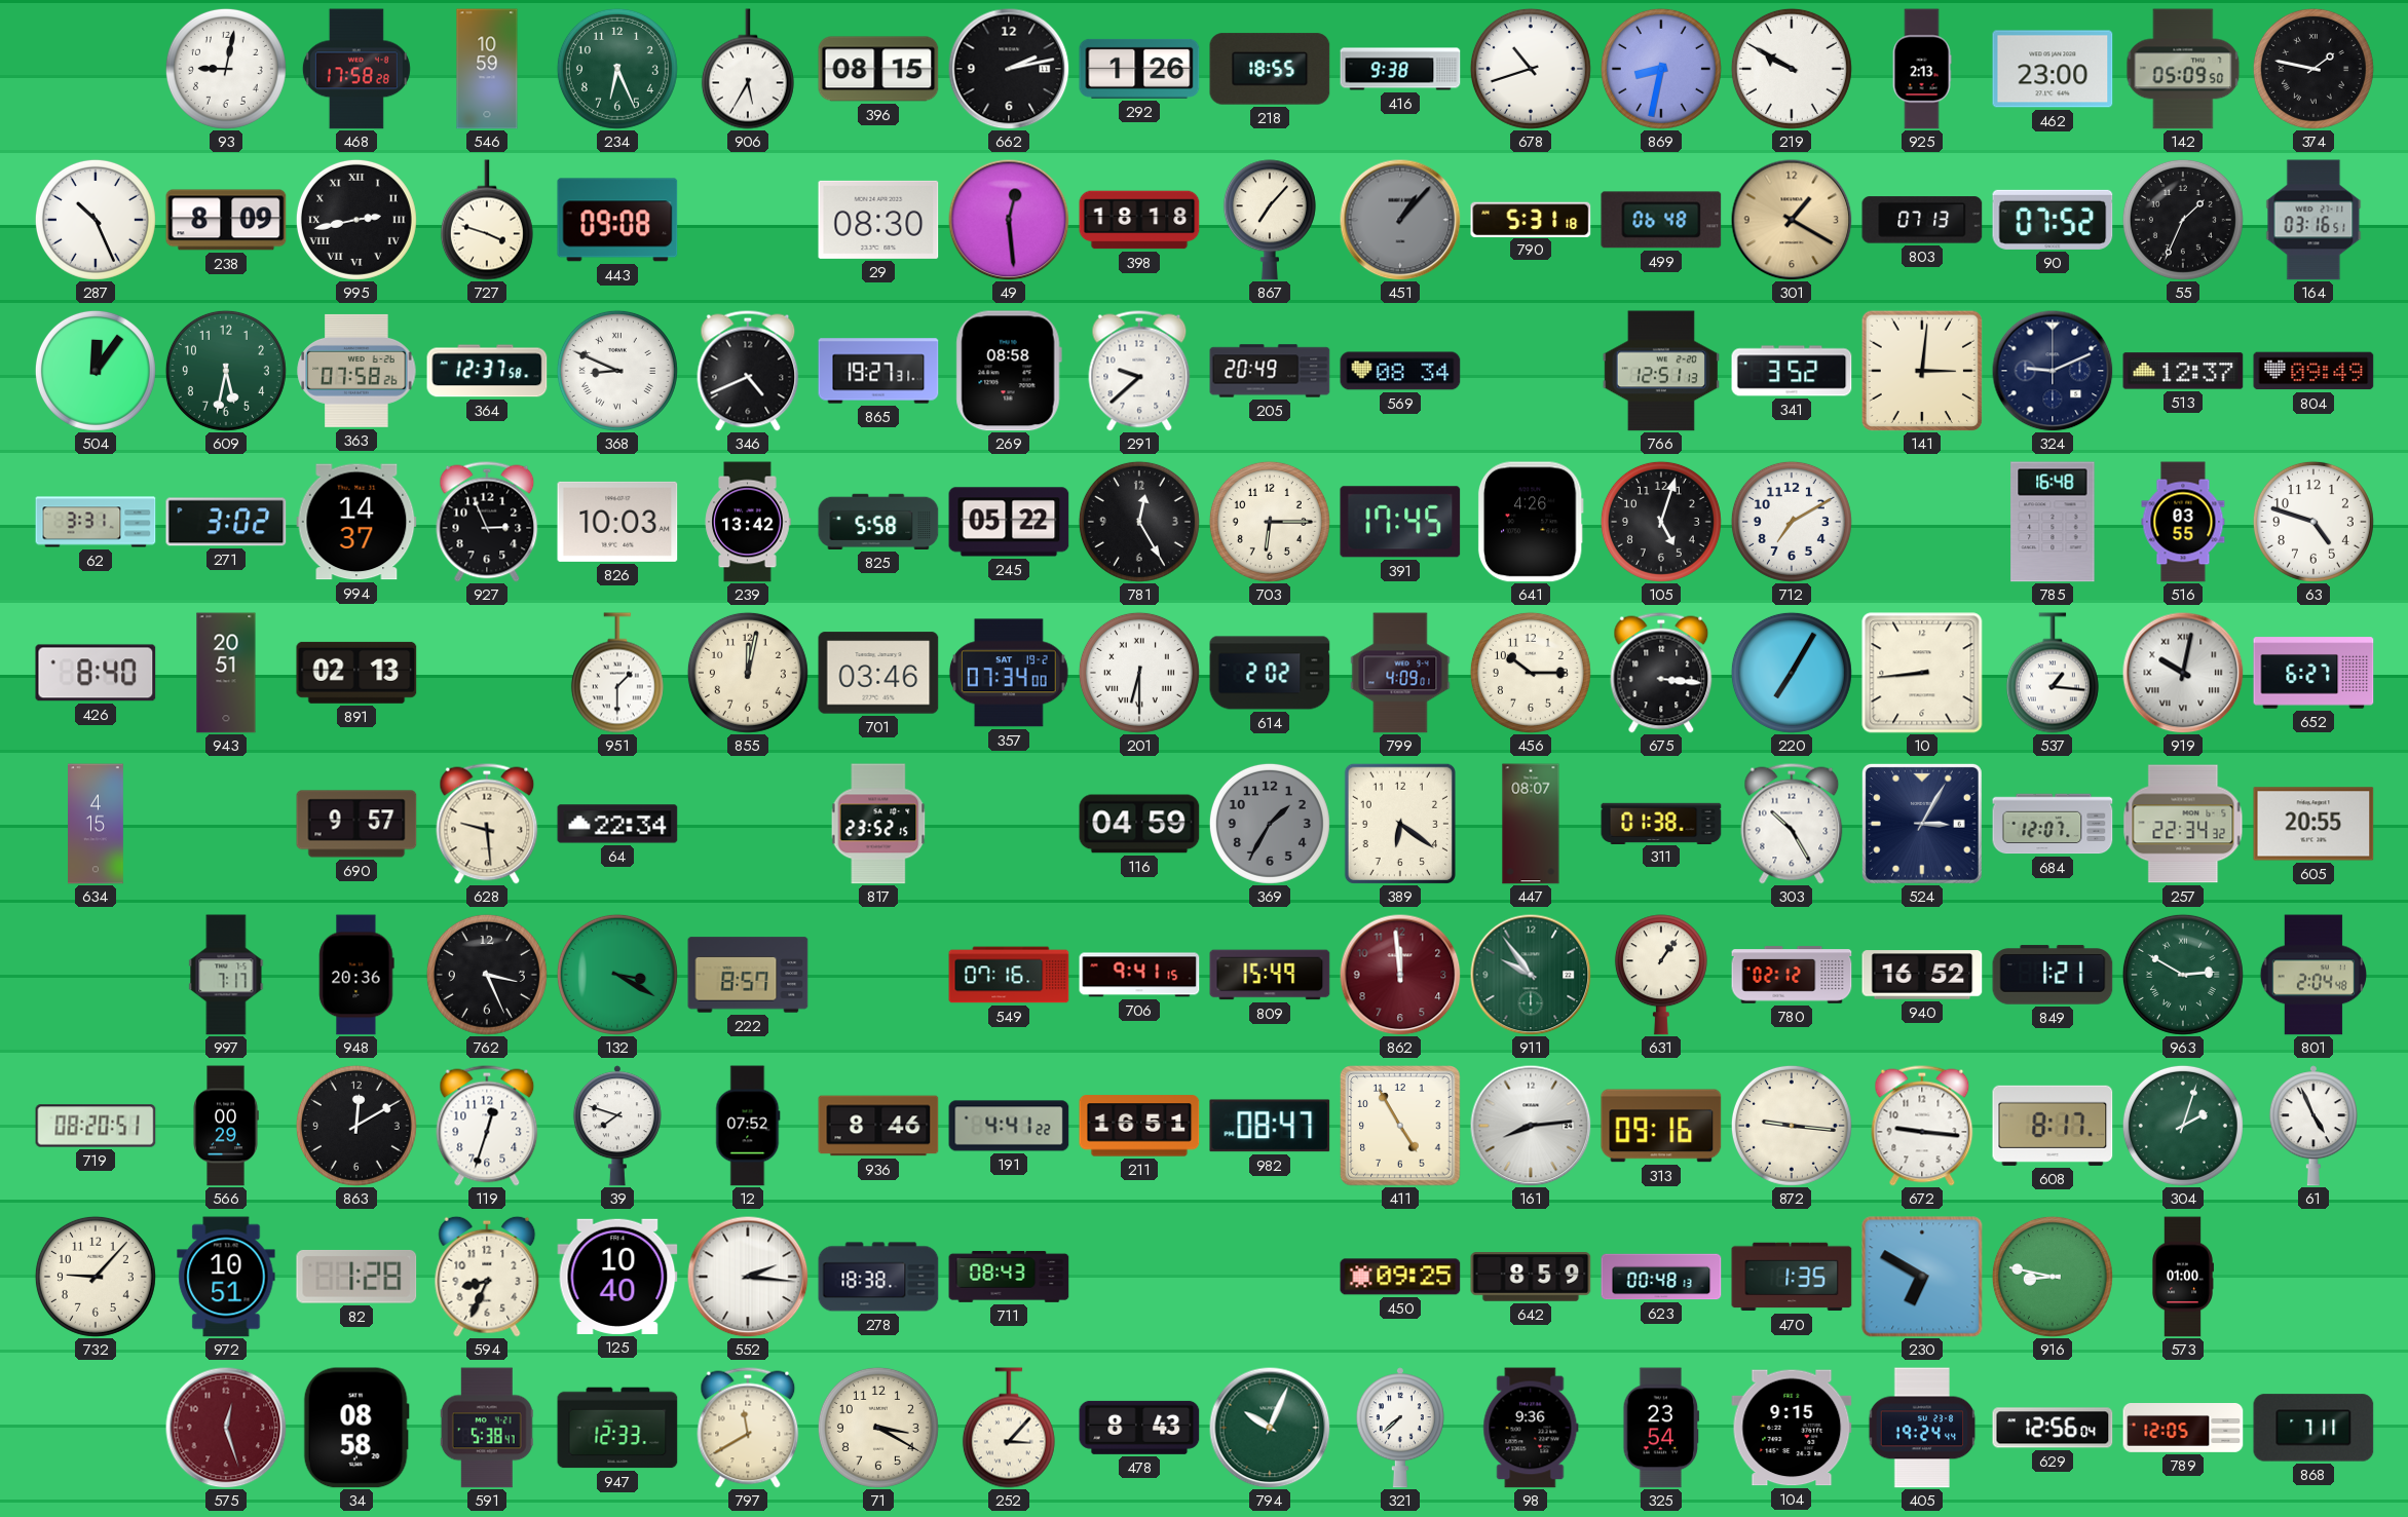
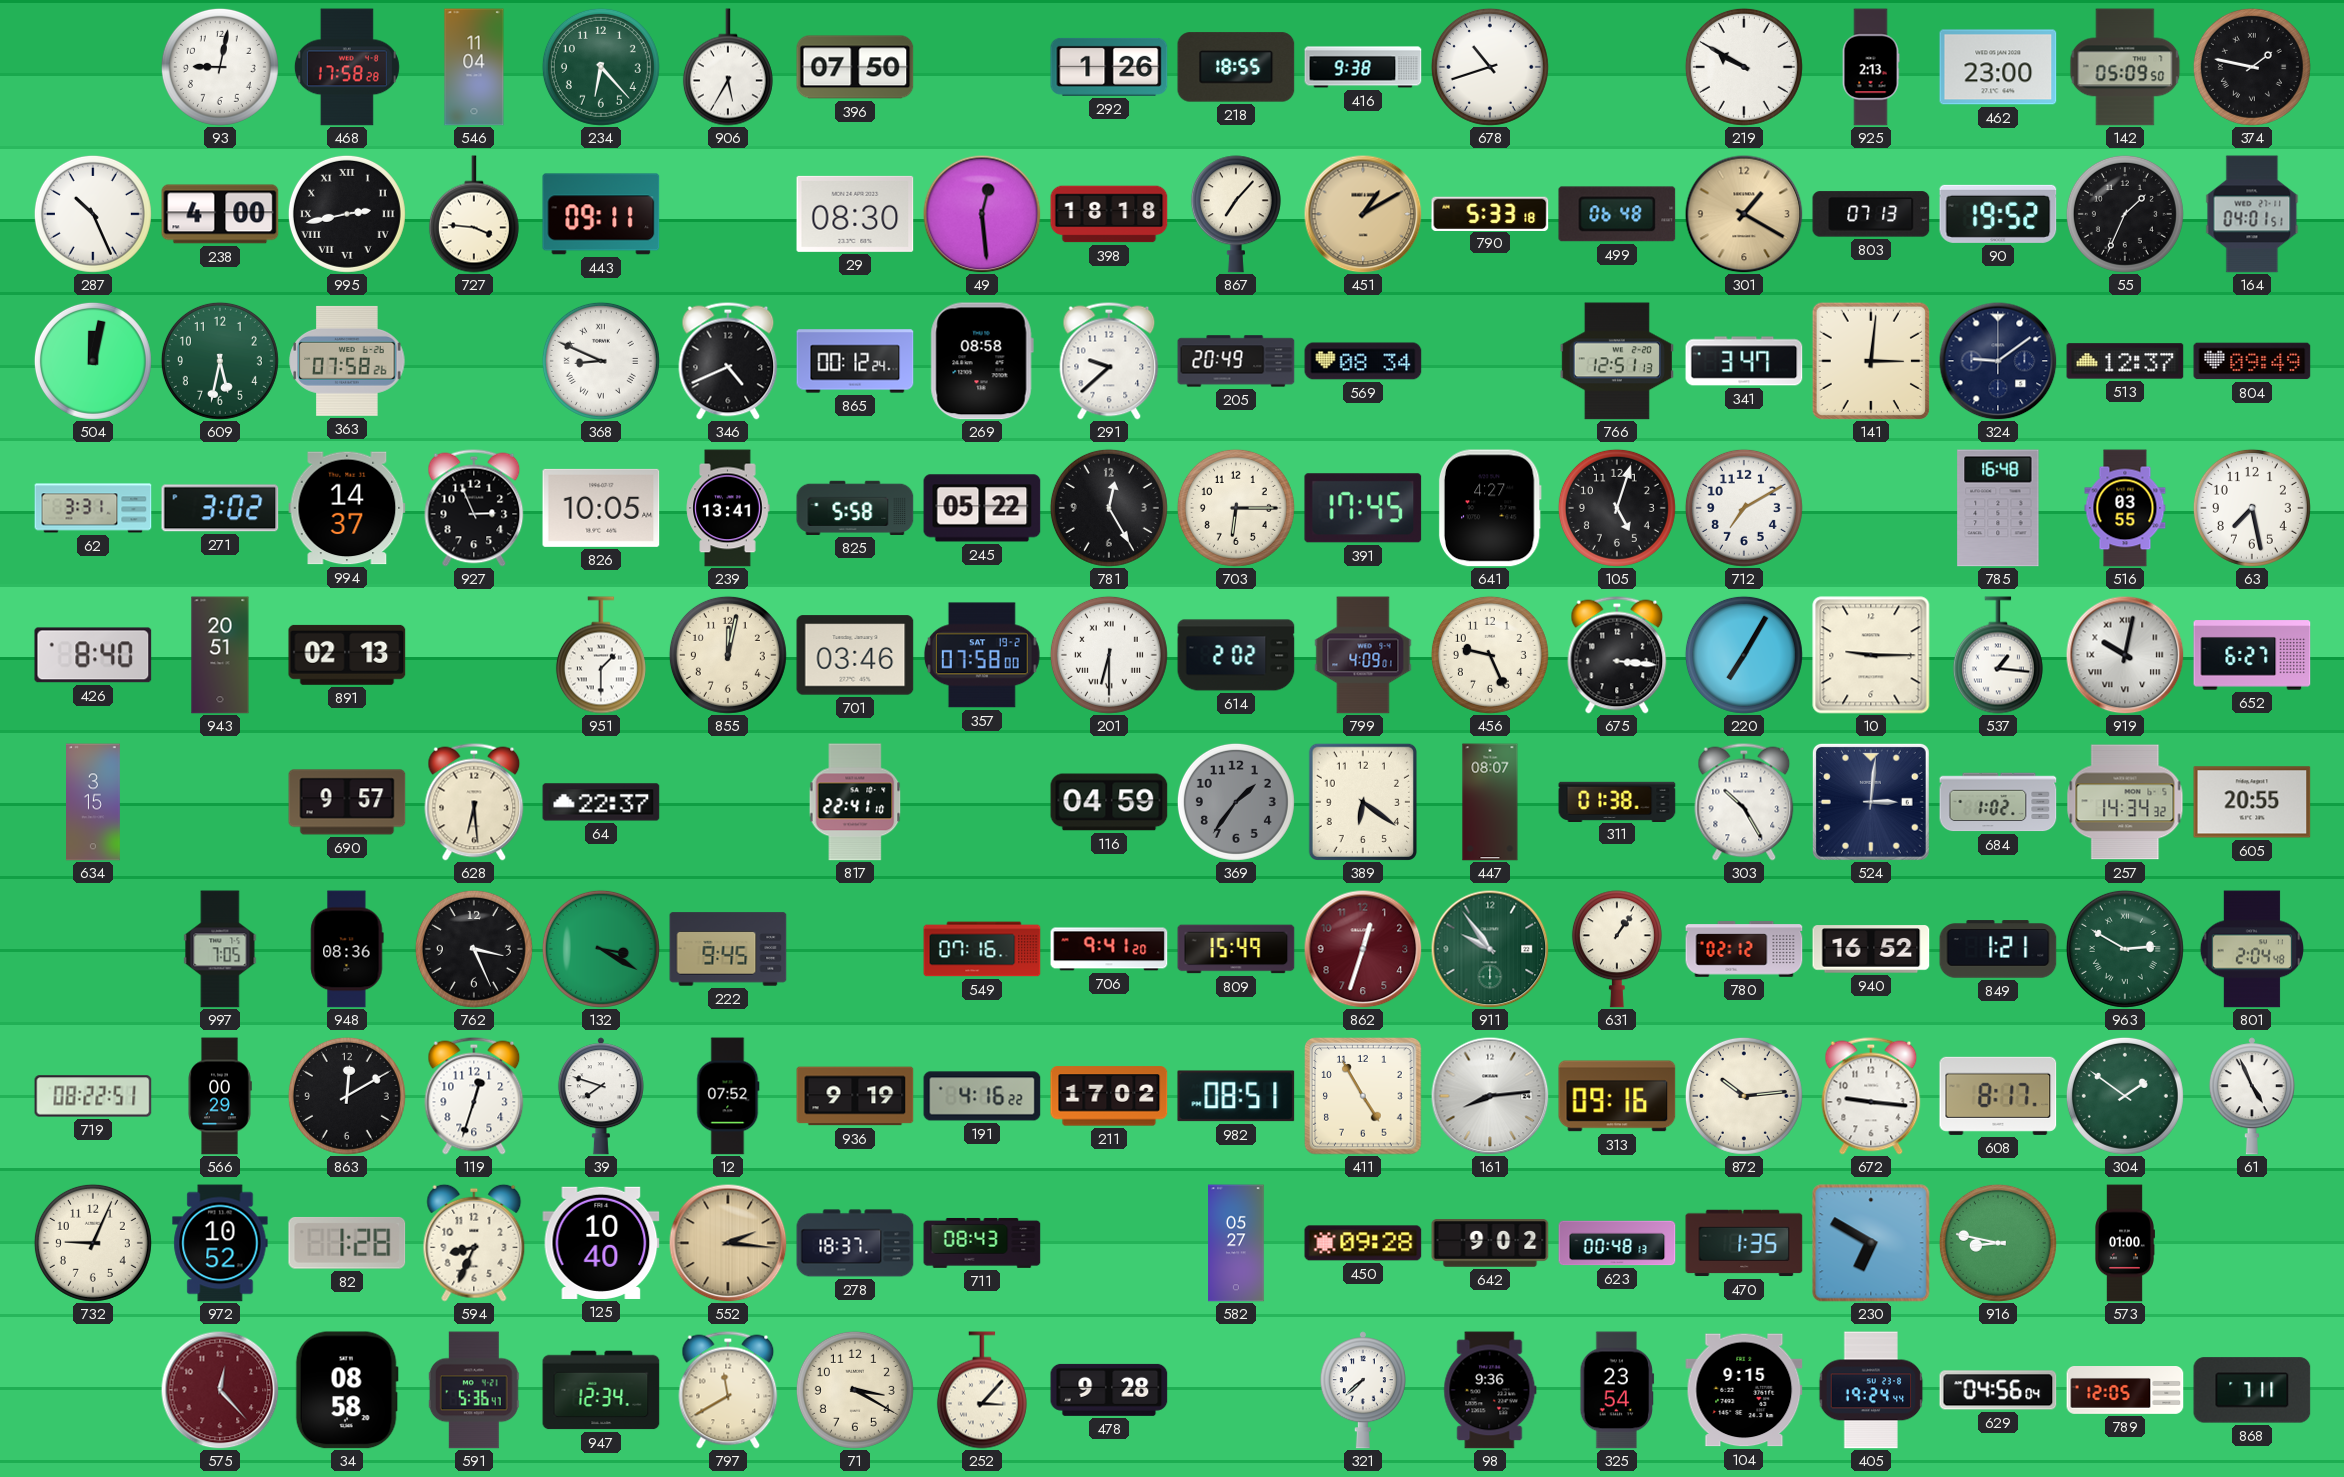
546: 10:59 -> 11:04 (474, 67)
234: 6:26 -> 6:23 (601, 67)
396: 08:15 -> 07:50 (855, 67)
662: 2:13 -> none (1009, 69)
869: 8:32 -> none (1661, 69)
238: 8:09 -> 4:00 (220, 214)
727: 3:48 -> 3:46 (474, 214)
443: 09:08 -> 09:11 (601, 214)
451: 1:07 -> 1:10 (1363, 214)
451 dial: grey -> champagne (1363, 214)
790: 5:31 -> 5:33 (1490, 213)
90: 07:52 -> 19:52 (1998, 214)
164: 03:16 -> 04:01 (2252, 214)
504: 12:06 -> 12:02 (93, 361)
364: 12:37 -> none (487, 371)
865: 19:27 -> 00:12 (855, 361)
341: 3:52 -> 3:47 (1744, 361)
324: 9:11 -> 9:09 (1998, 361)
826: 10:03 -> 10:05 (601, 508)
239: 13:42 -> 13:41 (728, 508)
641: 4:26 -> 4:27 (1490, 508)
63: 4:48 -> 7:28 (2252, 508)
357: 07:34 -> 07:58 (982, 655)
456: 10:15 -> 9:26 (1490, 655)
10: 8:44 -> 9:15 (1871, 655)
634: 4:15 -> 3:15 (94, 802)
628: 9:29 -> 6:29 (474, 802)
64: 22:34 -> 22:37 (601, 802)
817: 23:52 -> 22:41 (855, 802)
369: 1:35 -> 1:36 (1236, 802)
524: 3:05 -> 3:01 (1871, 802)
684: 12:07 -> 1:02 (1998, 802)
257: 22:34 -> 14:34 (2125, 802)
997: 7:17 -> 7:05 (220, 949)
948: 20:36 -> 08:36 (347, 949)
222: 8:57 -> 9:45 (728, 949)
706: 9:41:15 -> 9:41:20 (1109, 949)
862: 11:59 -> 12:33 (1363, 949)
719: 08:20 -> 08:22 (93, 1096)
936: 8:46 -> 9:19 (855, 1096)
191: 4:41 -> 4:16 (982, 1096)
211: 16:51 -> 17:02 (1109, 1096)
982: 08:47 -> 08:51 (1236, 1096)
872: 9:16 -> 10:14 (1744, 1096)
304: 2:03 -> 1:51 (2125, 1096)
732: 9:07 -> 9:04 (93, 1243)
972: 10:51 -> 10:52 (220, 1243)
552 dial: white -> champagne (728, 1243)
278: 18:38 -> 18:37 (855, 1243)
582: none -> 05:27 (1236, 1243)
450: 09:25 -> 09:28 (1363, 1243)
642: 8:59 -> 9:02 (1490, 1243)
575: 12:27 -> 12:23 (220, 1390)
591: 5:38 -> 5:36 (474, 1390)
947: 12:33 -> 12:34 (601, 1390)
478: 8:43 -> 9:28 (1109, 1390)
794: 10:04 -> none (1270, 1428)
629: 12:56 -> 04:56 (1998, 1390)
